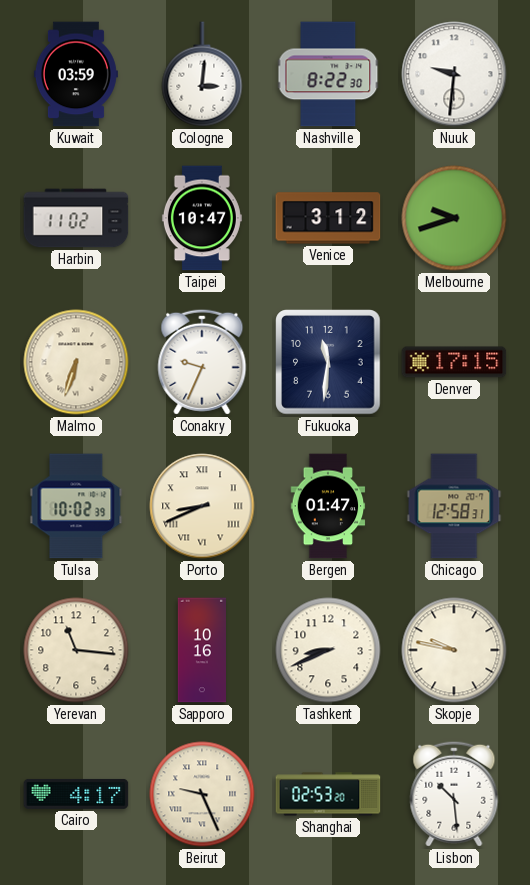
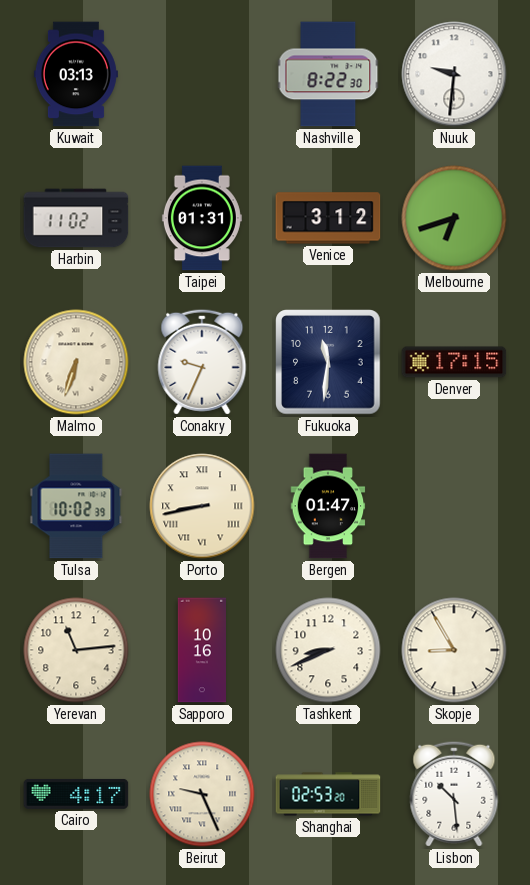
Kuwait: 03:59 -> 03:13 (76, 74)
Cologne: 3:01 -> none (202, 74)
Taipei: 10:47 -> 01:31 (202, 218)
Melbourne: 9:42 -> 6:42 (454, 218)
Porto: 8:41 -> 8:43 (202, 506)
Chicago: 12:58 -> none (454, 506)
Yerevan: 11:16 -> 11:14 (76, 650)
Skopje: 9:47 -> 8:55 (454, 650)
